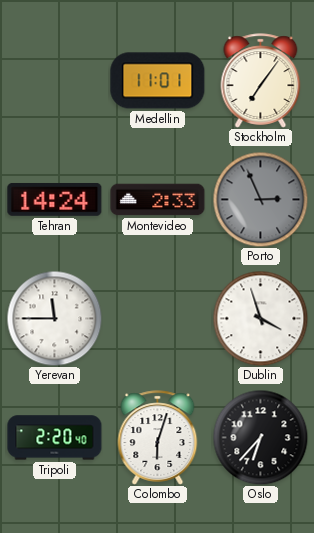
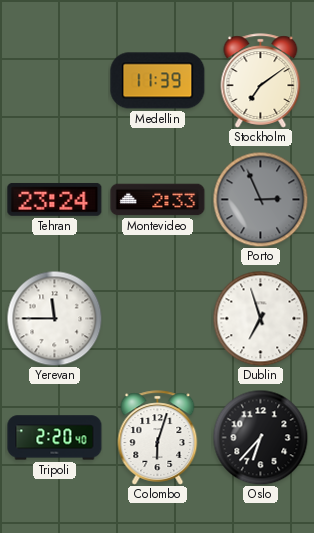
Medellin: 11:01 -> 11:39 (158, 81)
Stockholm: 7:06 -> 7:09 (261, 81)
Tehran: 14:24 -> 23:24 (55, 199)
Dublin: 3:57 -> 6:57 (260, 318)
